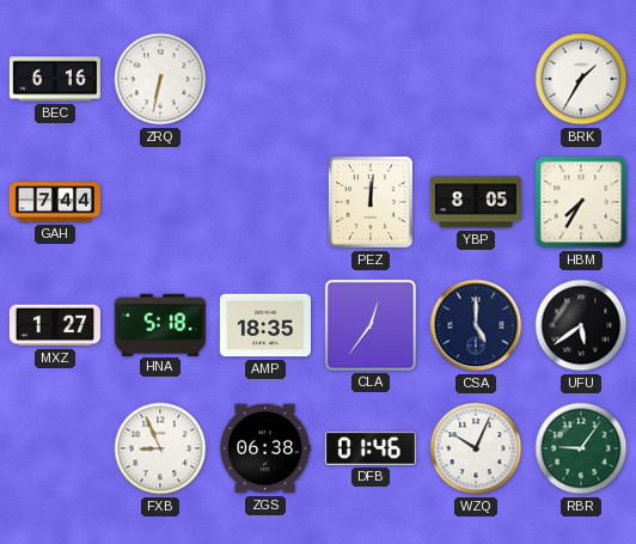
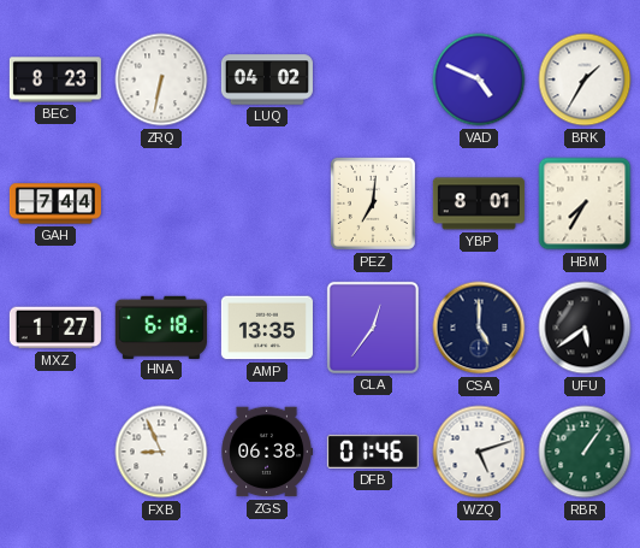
BEC: 6:16 -> 8:23 (55, 79)
LUQ: none -> 04:02 (267, 79)
VAD: none -> 4:49 (479, 79)
PEZ: 12:01 -> 7:01 (373, 204)
YBP: 8:05 -> 8:01 (479, 204)
HNA: 5:18 -> 6:18 (161, 326)
AMP: 18:35 -> 13:35 (267, 328)
WZQ: 10:04 -> 5:12 (479, 452)
RBR: 9:06 -> 1:06 (585, 452)
